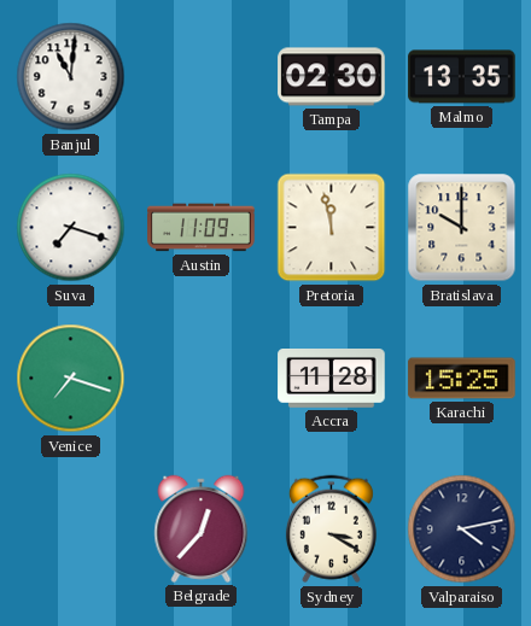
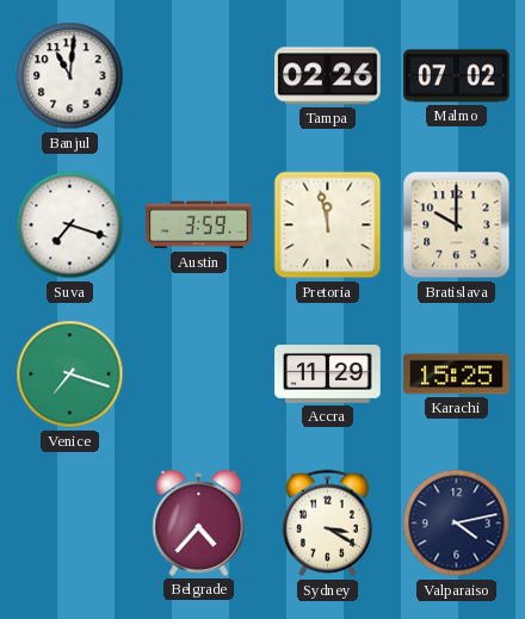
Tampa: 02:30 -> 02:26 (328, 76)
Malmo: 13:35 -> 07:02 (457, 76)
Austin: 11:09 -> 3:59 (199, 225)
Accra: 11:28 -> 11:29 (328, 375)
Belgrade: 12:37 -> 4:37 (199, 522)
